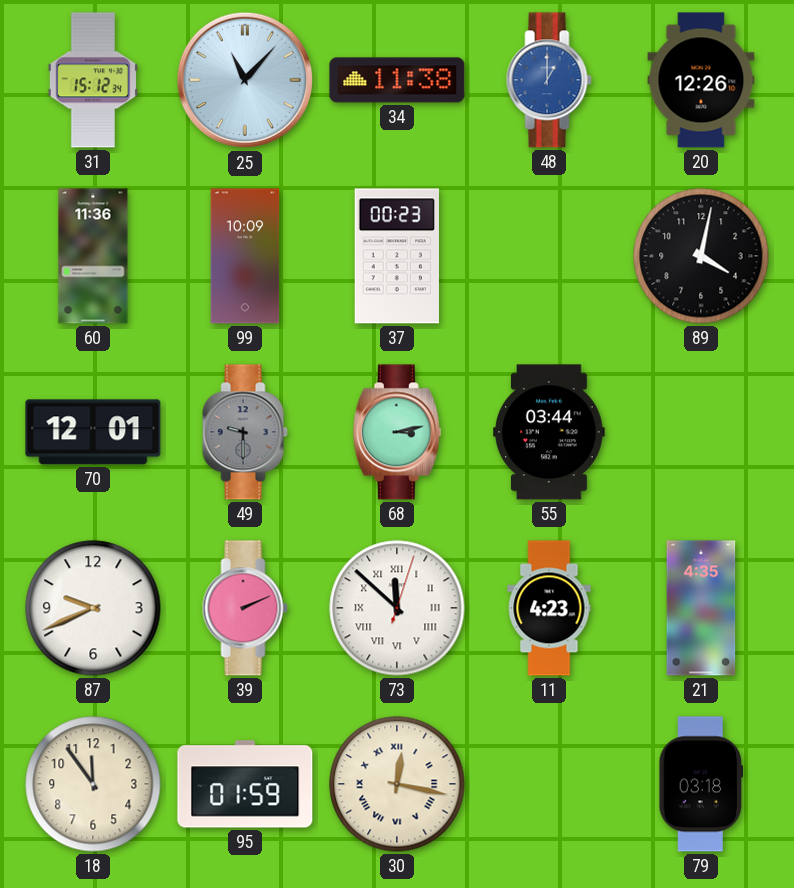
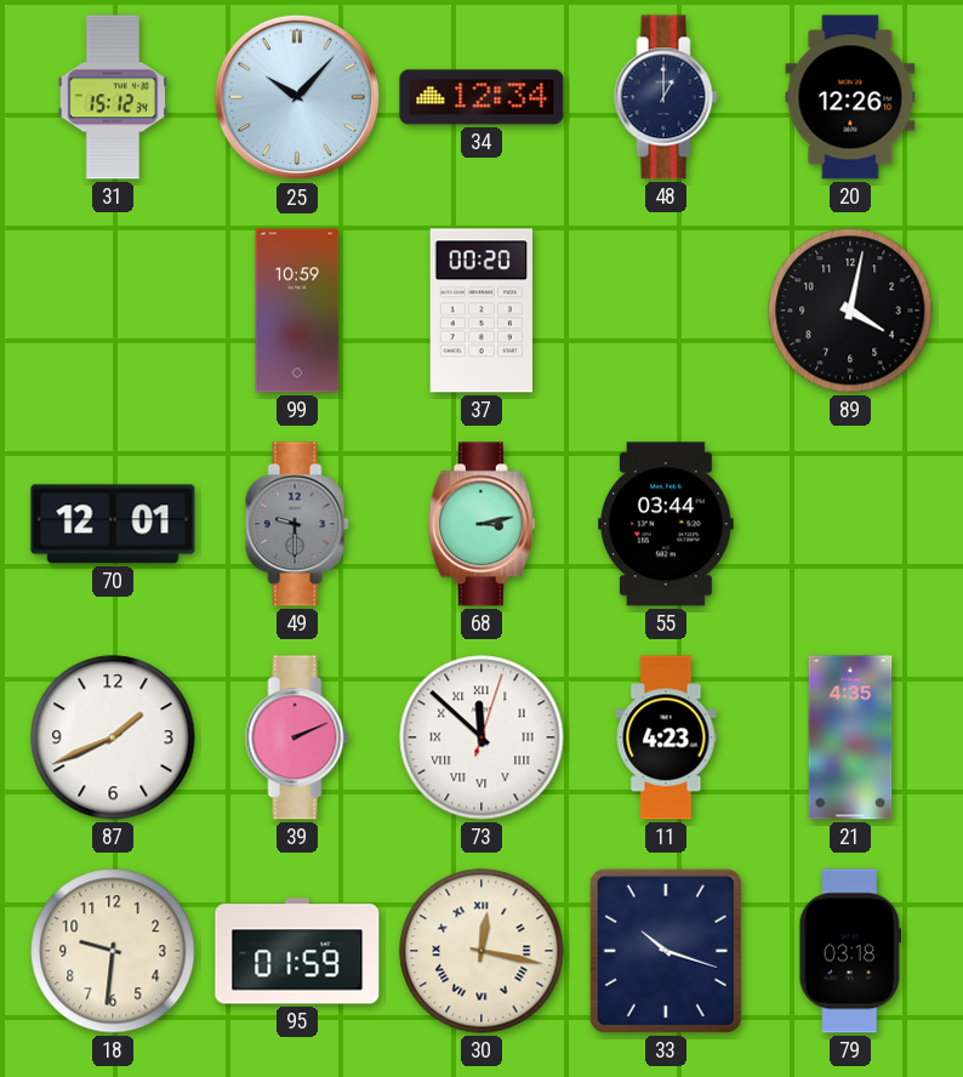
25: 11:07 -> 10:07 (297, 97)
34: 11:38 -> 12:34 (481, 97)
48 dial: blue -> navy (666, 97)
60: 11:36 -> none (93, 256)
99: 10:09 -> 10:59 (297, 310)
37: 00:23 -> 00:20 (481, 310)
87: 9:41 -> 1:41 (113, 737)
18: 11:54 -> 9:31 (113, 951)
33: none -> 10:18 (666, 951)
